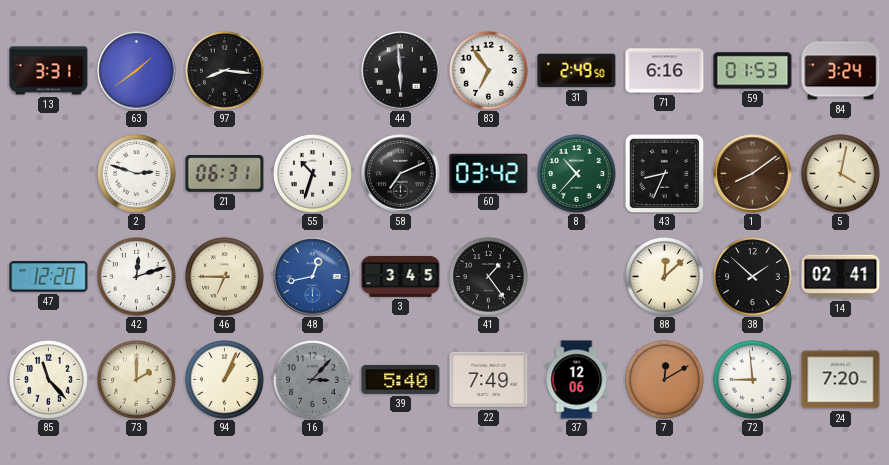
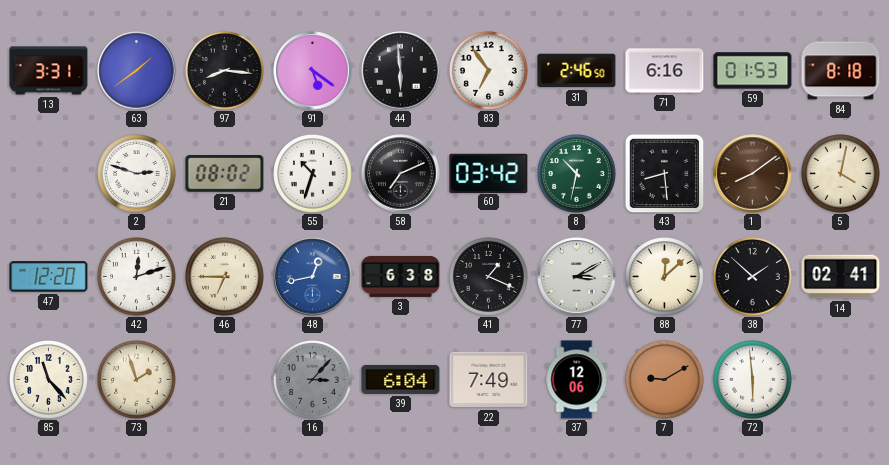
91: none -> 5:21 (313, 71)
31: 2:49 -> 2:46 (577, 71)
84: 3:24 -> 8:18 (841, 71)
21: 06:31 -> 08:02 (225, 174)
8: 10:37 -> 10:32 (577, 174)
43: 8:34 -> 8:29 (664, 173)
3: 3:45 -> 6:38 (401, 276)
41: 1:24 -> 1:19 (489, 277)
77: none -> 3:10 (577, 277)
73: 2:00 -> 1:57 (137, 380)
94: 1:04 -> none (225, 380)
39: 5:40 -> 6:04 (401, 379)
7: 12:10 -> 9:10 (665, 380)
72: 8:59 -> 5:59 (753, 380)
24: 7:20 -> none (841, 380)
